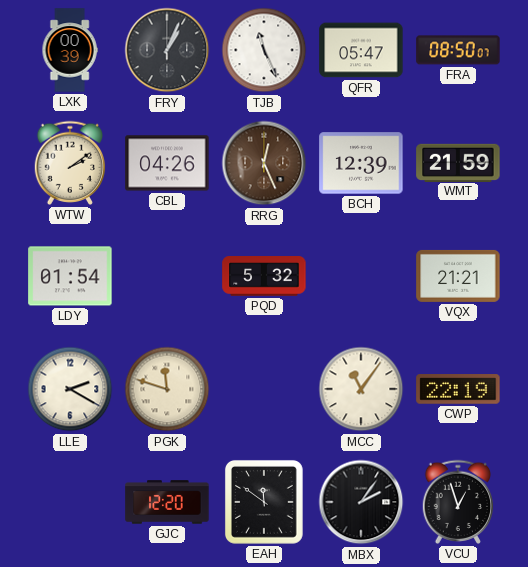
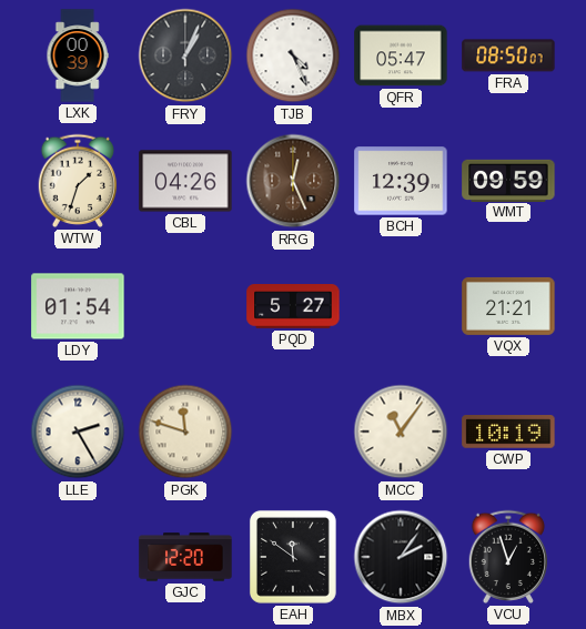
TJB: 11:26 -> 4:26 (293, 55)
WTW: 2:09 -> 1:33 (78, 181)
WMT: 21:59 -> 09:59 (508, 180)
PQD: 5:32 -> 5:27 (293, 307)
LLE: 2:20 -> 2:25 (78, 432)
CWP: 22:19 -> 10:19 (508, 432)
